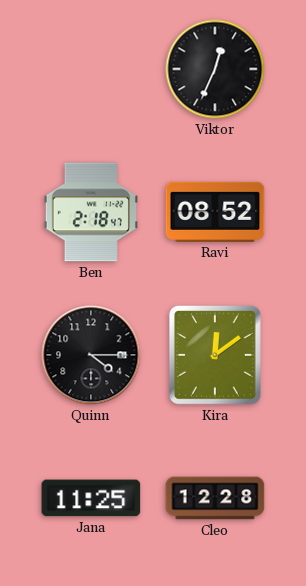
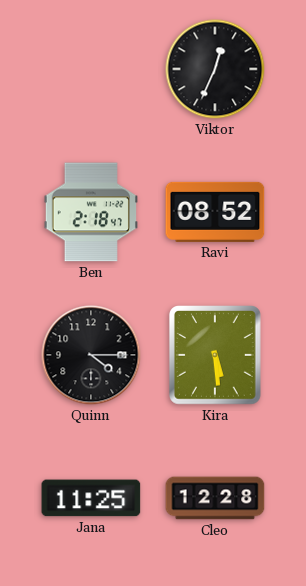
Kira: 12:09 -> 5:29 (215, 356)
